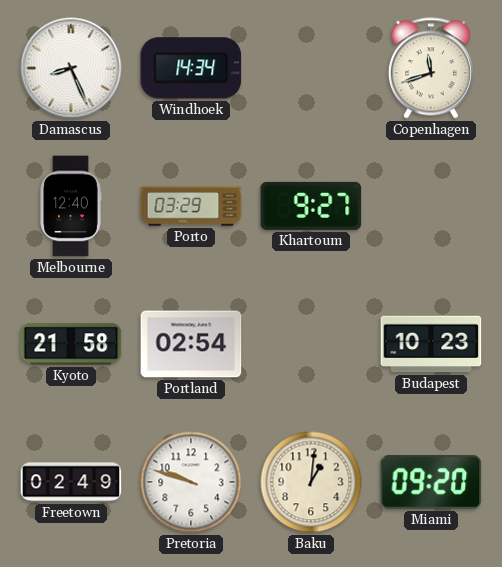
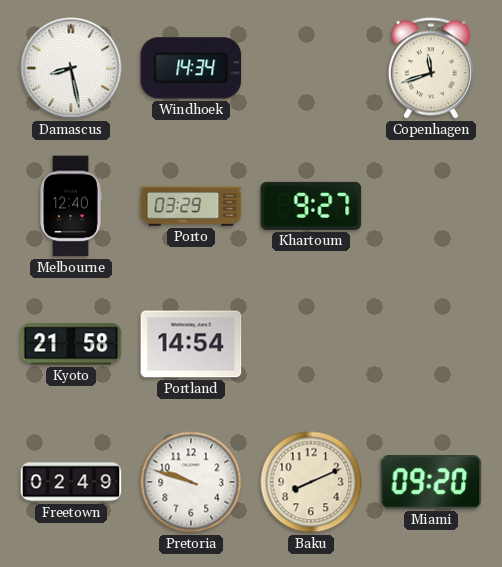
Damascus: 8:26 -> 8:28 (71, 68)
Portland: 02:54 -> 14:54 (191, 344)
Budapest: 10:23 -> none (431, 344)
Baku: 1:01 -> 8:11 (311, 482)
